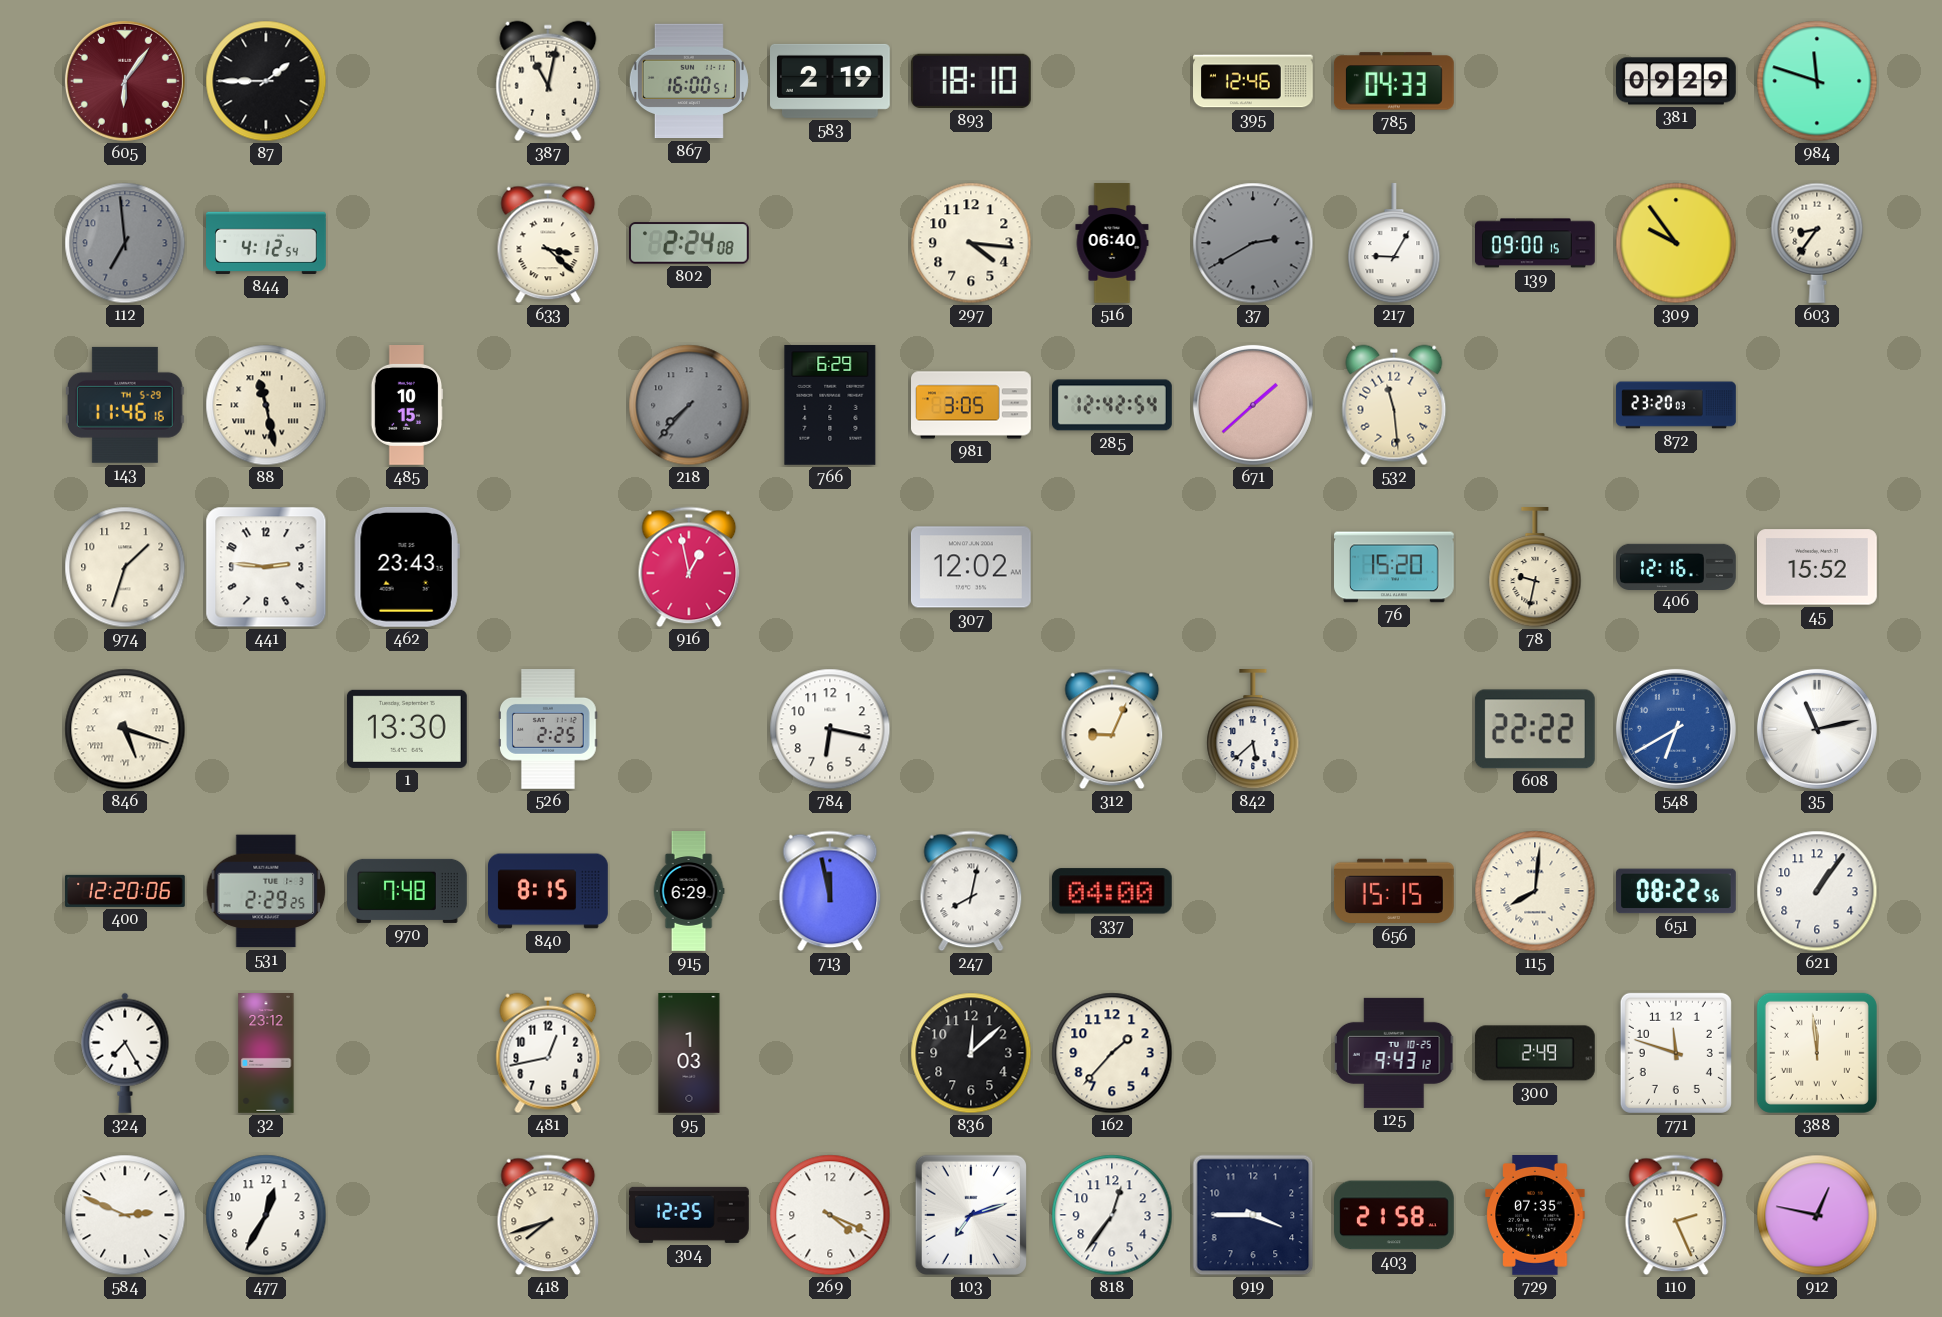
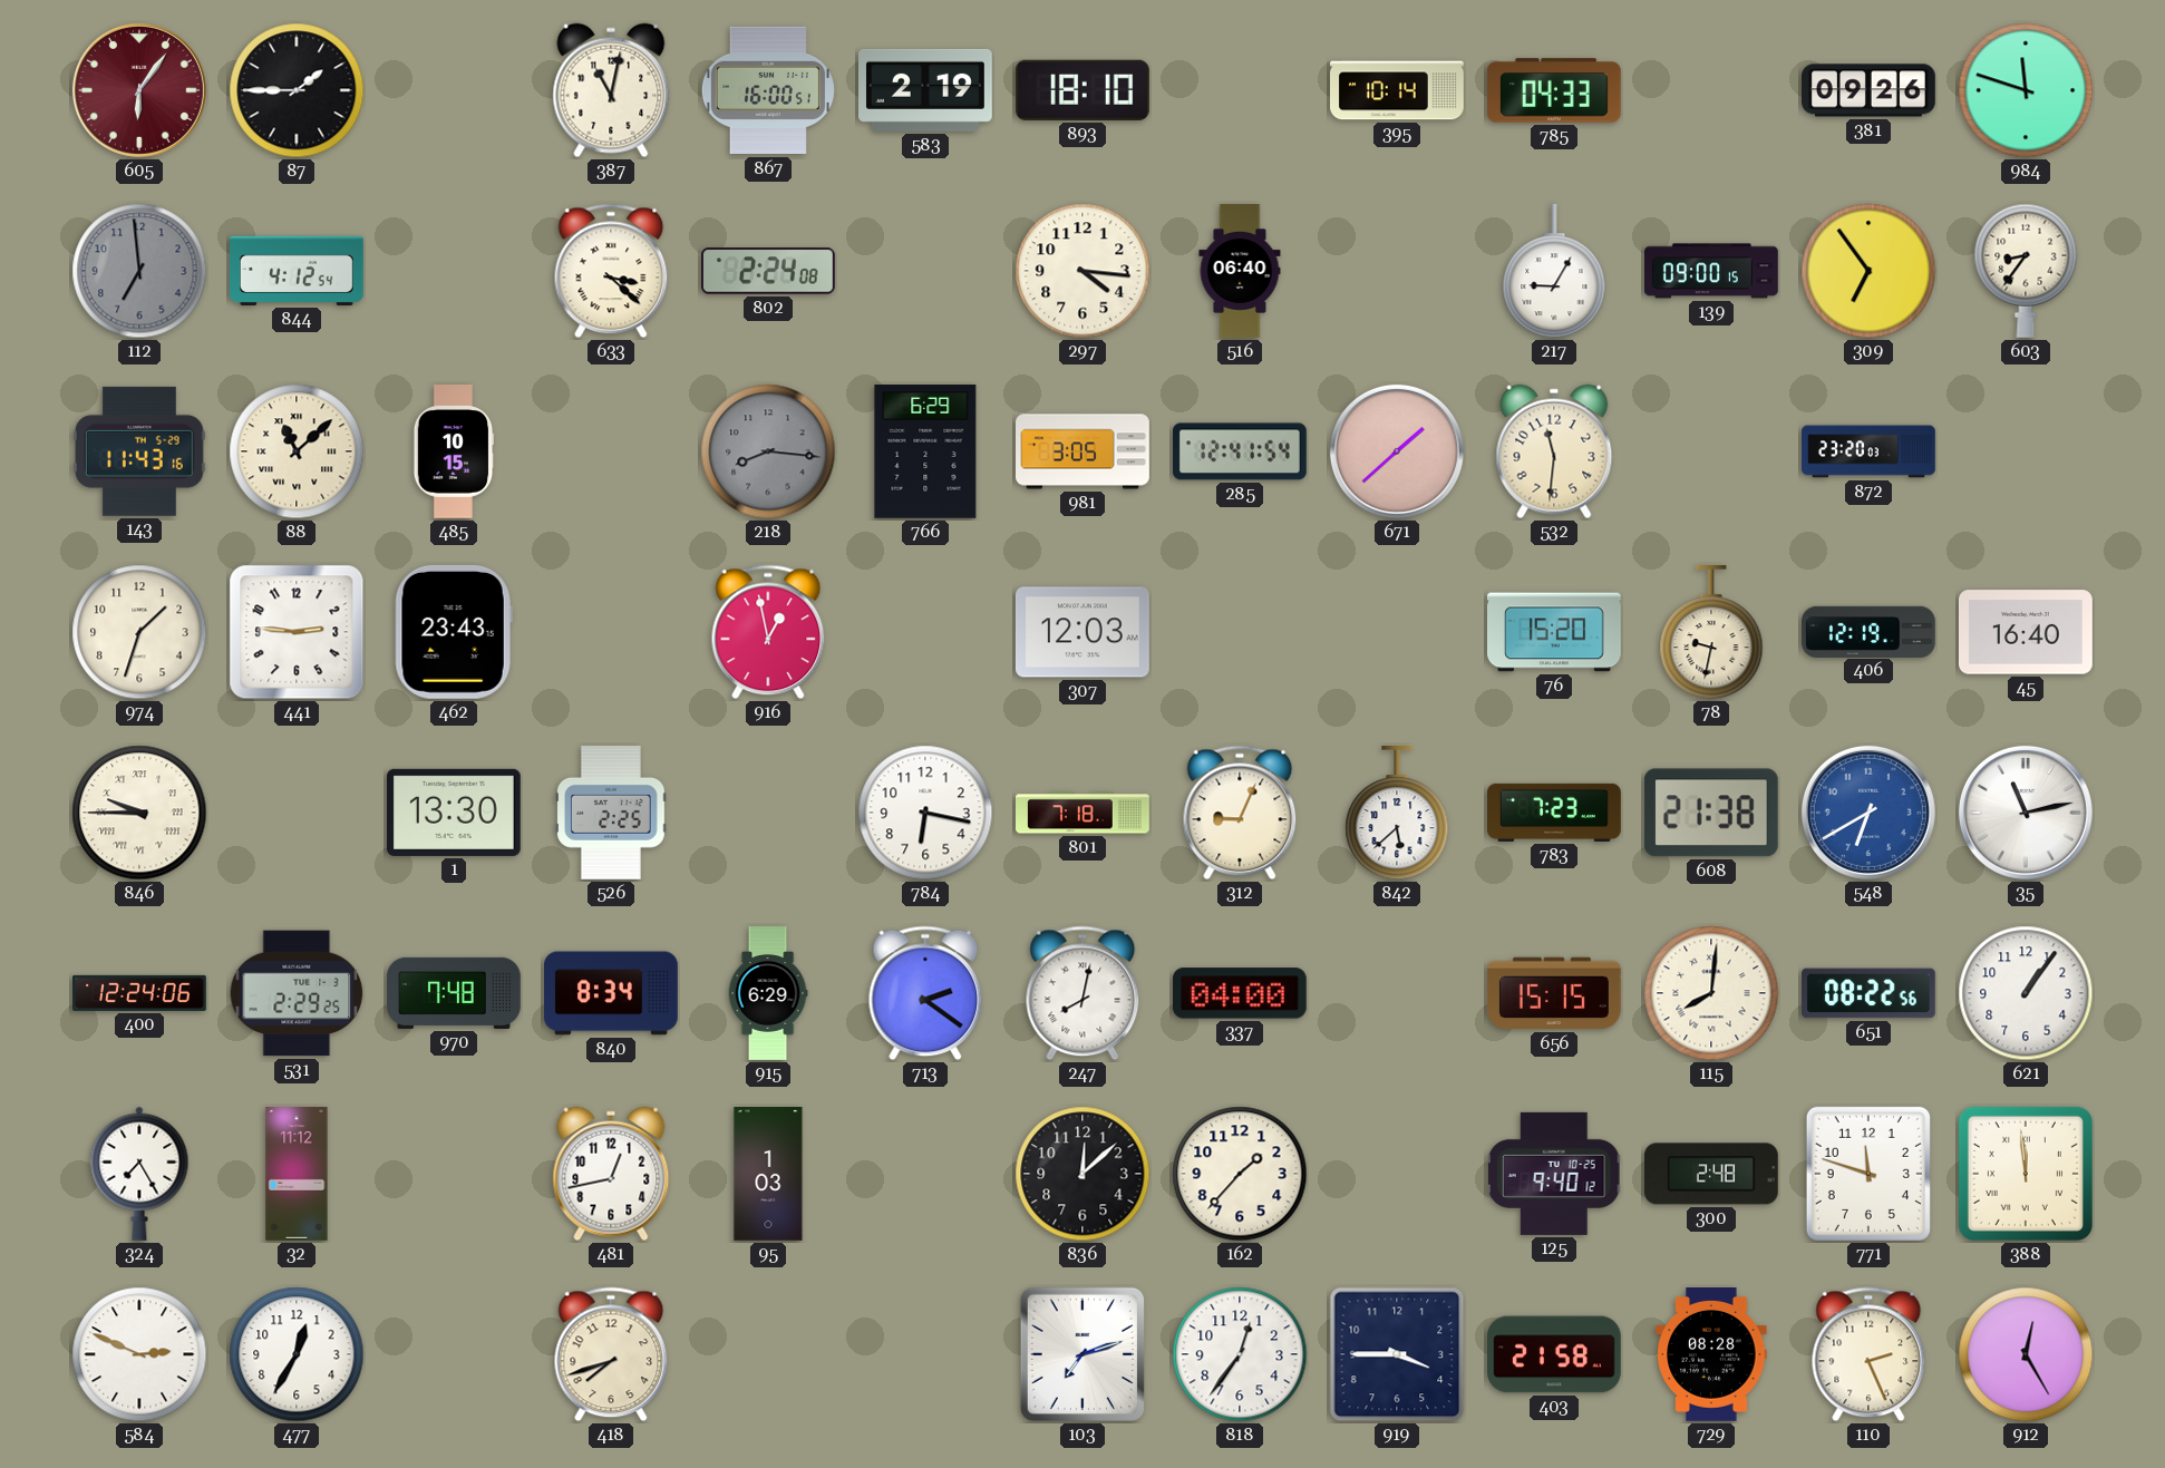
395: 12:46 -> 10:14 (1398, 90)
381: 09:29 -> 09:26 (1870, 90)
37: 2:40 -> none (1253, 243)
309: 9:54 -> 6:54 (1868, 271)
143: 11:46 -> 11:43 (139, 451)
88: 11:28 -> 11:08 (297, 451)
218: 7:37 -> 8:16 (768, 451)
285: 12:42 -> 12:41 (1241, 451)
532: 11:29 -> 11:31 (1554, 451)
307: 12:02 -> 12:03 (1082, 632)
406: 12:16 -> 12:19 (1870, 631)
45: 15:52 -> 16:40 (2027, 632)
846: 5:18 -> 9:45 (139, 813)
801: none -> 7:18 (1084, 813)
783: none -> 7:23 (1554, 813)
608: 22:22 -> 21:38 (1711, 813)
400: 12:20 -> 12:24 (140, 993)
840: 8:15 -> 8:34 (612, 993)
713: 11:58 -> 2:21 (925, 993)
32: 23:12 -> 11:12 (297, 1174)
125: 9:43 -> 9:40 (1554, 1174)
300: 2:49 -> 2:48 (1711, 1174)
304: 12:25 -> none (690, 1215)
269: 4:19 -> none (830, 1215)
729: 07:35 -> 08:28 (1711, 1355)
912: 12:47 -> 12:25 (2026, 1354)
